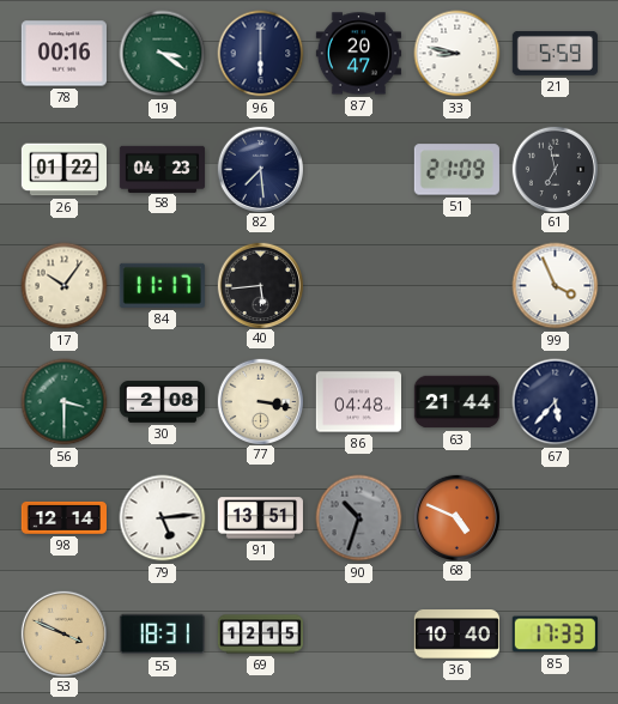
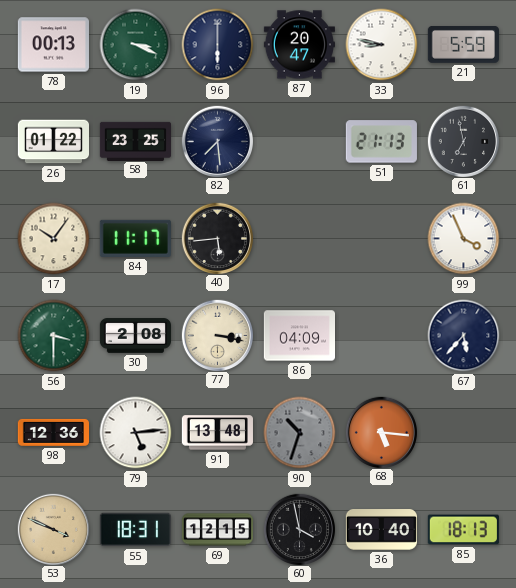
78: 00:16 -> 00:13 (53, 45)
19: 3:21 -> 3:19 (136, 45)
58: 04:23 -> 23:25 (135, 141)
51: 21:09 -> 21:13 (381, 142)
86: 04:48 -> 04:09 (299, 336)
63: 21:44 -> none (456, 402)
98: 12:14 -> 12:36 (53, 432)
91: 13:51 -> 13:48 (217, 433)
68: 4:49 -> 5:16 (381, 432)
60: none -> 3:58 (299, 529)
85: 17:33 -> 18:13 (463, 530)
